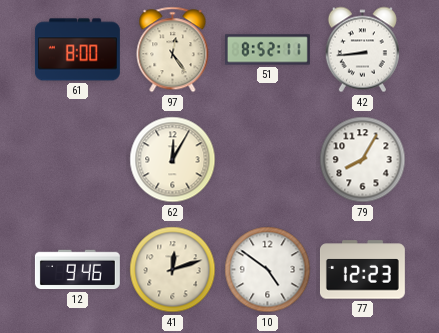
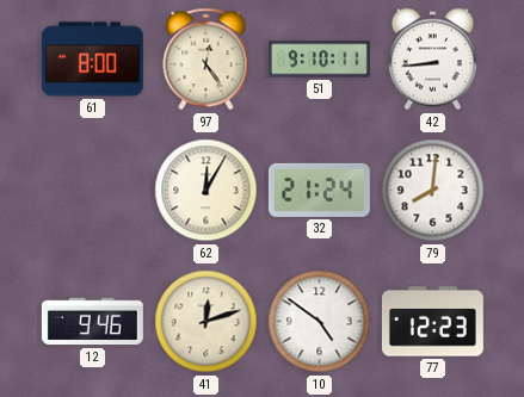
51: 8:52 -> 9:10 (319, 60)
32: none -> 21:24 (319, 190)
79: 8:05 -> 8:01 (433, 191)
